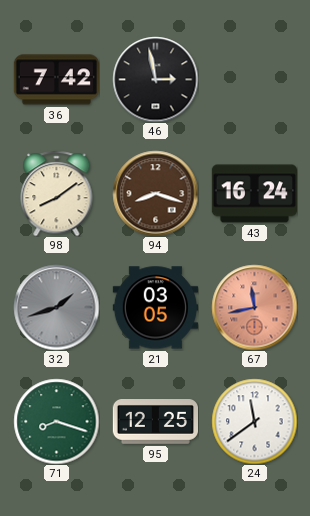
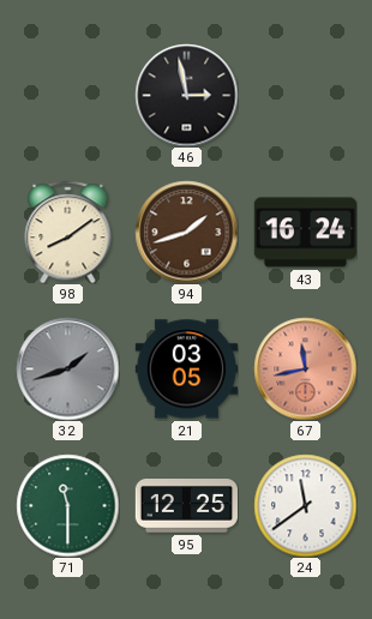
36: 7:42 -> none (56, 80)
94: 8:18 -> 1:42 (186, 232)
71: 8:18 -> 11:30 (67, 505)
